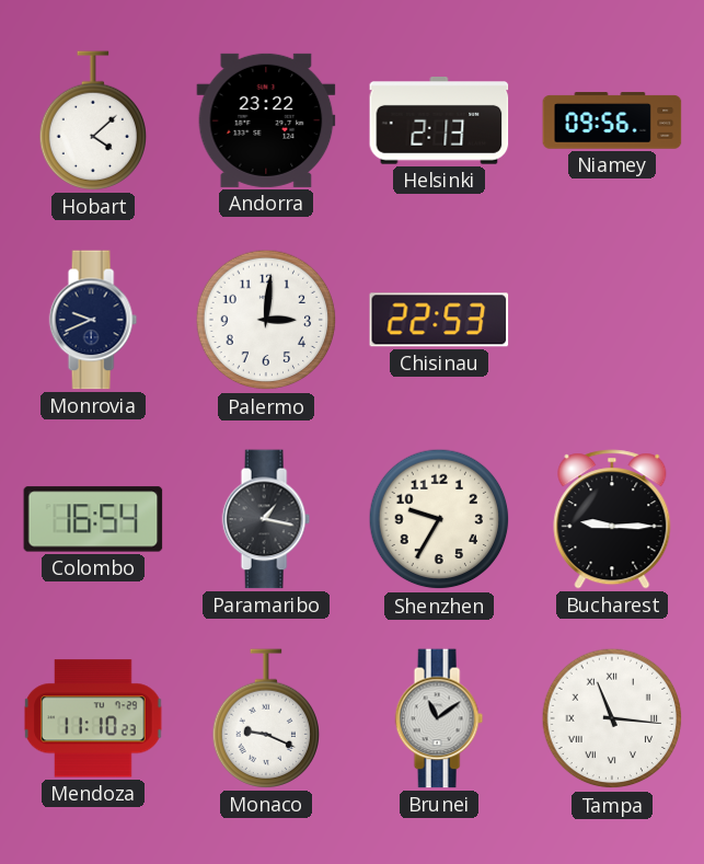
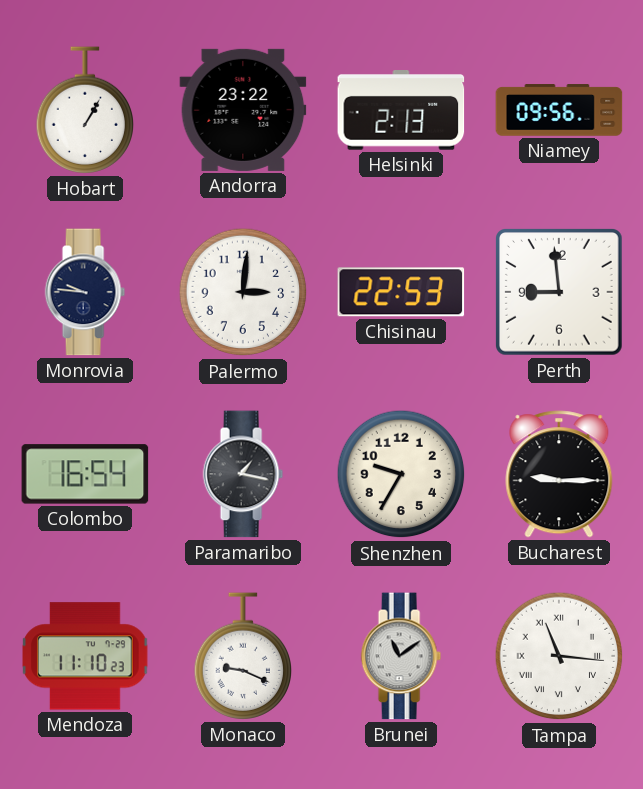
Hobart: 4:08 -> 1:05 (84, 110)
Monrovia: 9:41 -> 9:46 (85, 292)
Perth: none -> 8:59 (560, 293)
